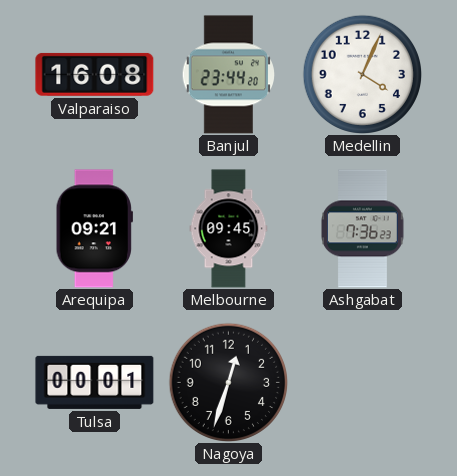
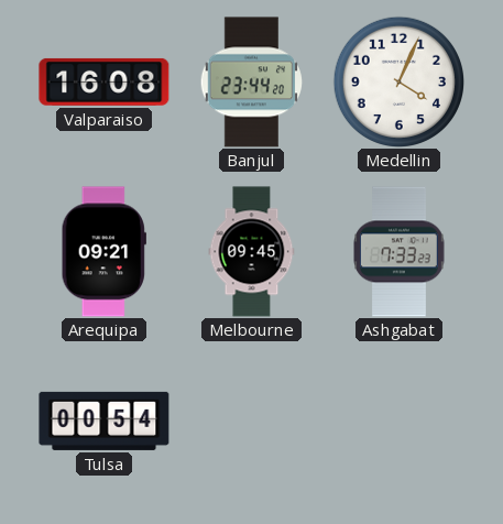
Ashgabat: 7:36 -> 7:33 (400, 252)
Tulsa: 00:01 -> 00:54 (105, 421)
Nagoya: 12:33 -> none (228, 382)
